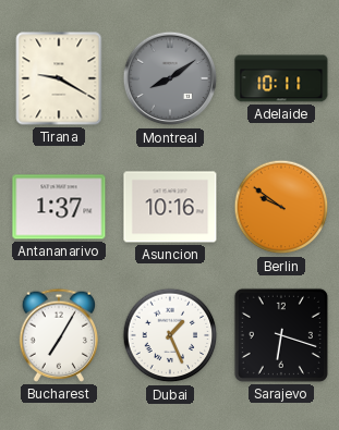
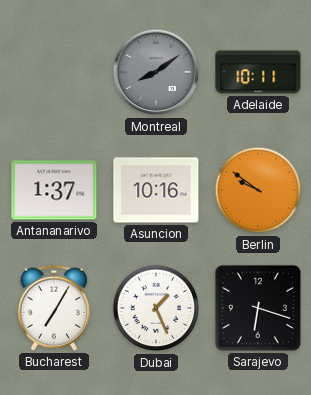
Tirana: 9:20 -> none (59, 78)
